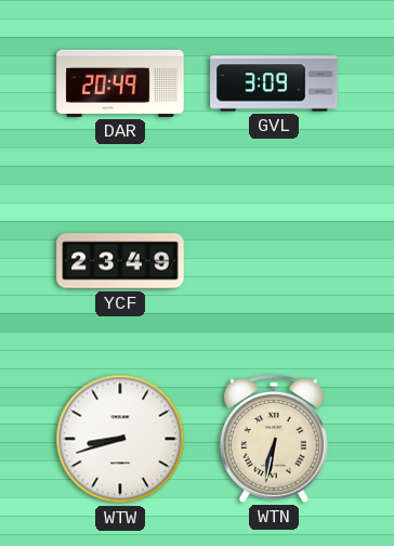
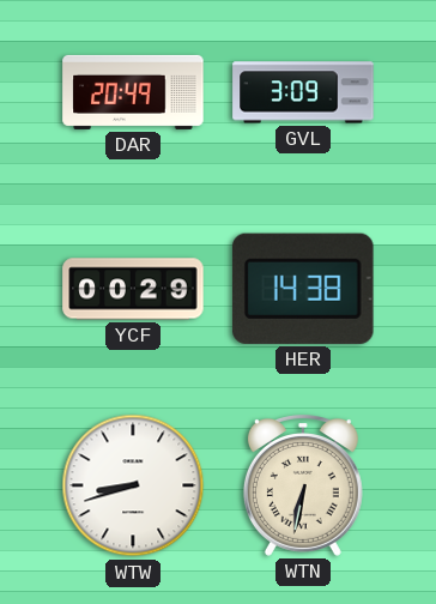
YCF: 23:49 -> 00:29 (133, 289)
HER: none -> 14:38 (303, 289)
